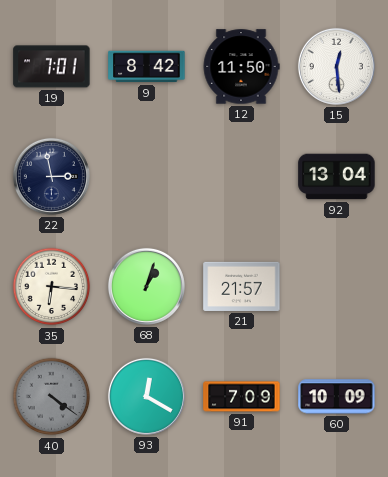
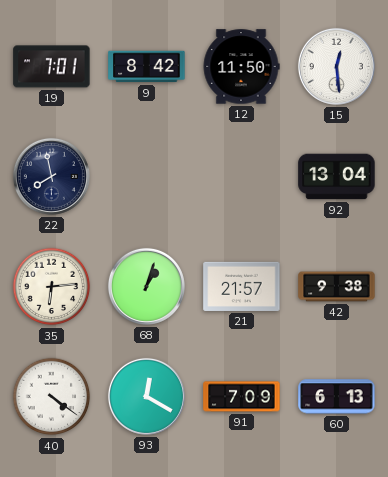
22: 2:58 -> 7:58 (51, 176)
35: 6:16 -> 6:14 (52, 287)
42: none -> 9:38 (337, 287)
40 dial: grey -> white (52, 397)
60: 10:09 -> 6:13 (337, 397)
